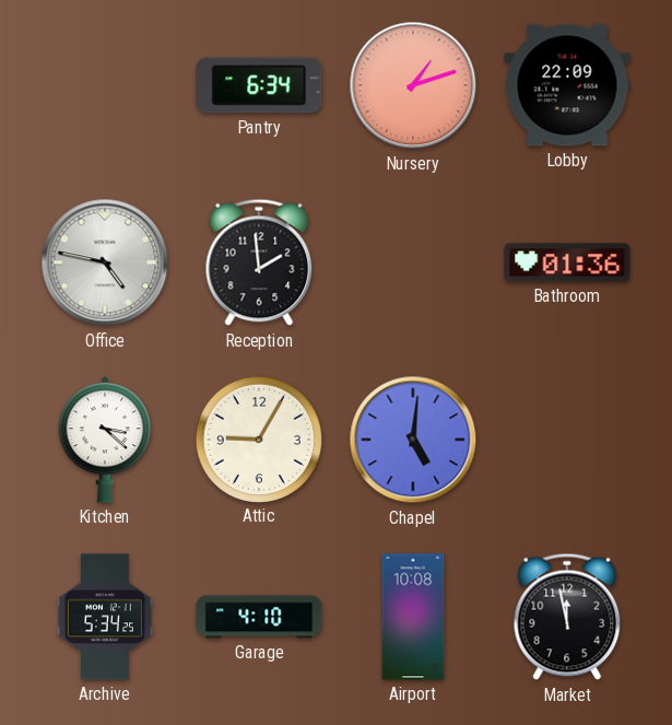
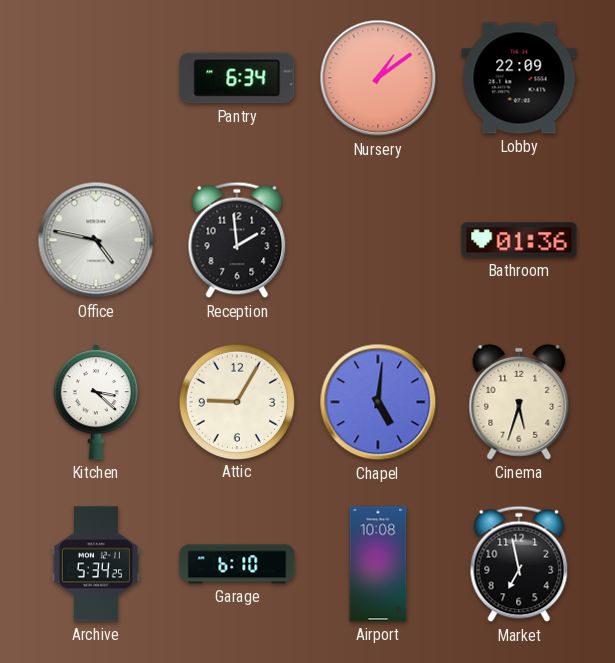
Nursery: 1:12 -> 1:09 (378, 78)
Cinema: none -> 5:33 (519, 402)
Garage: 4:10 -> 6:10 (237, 564)
Market: 11:58 -> 6:58 (519, 564)
